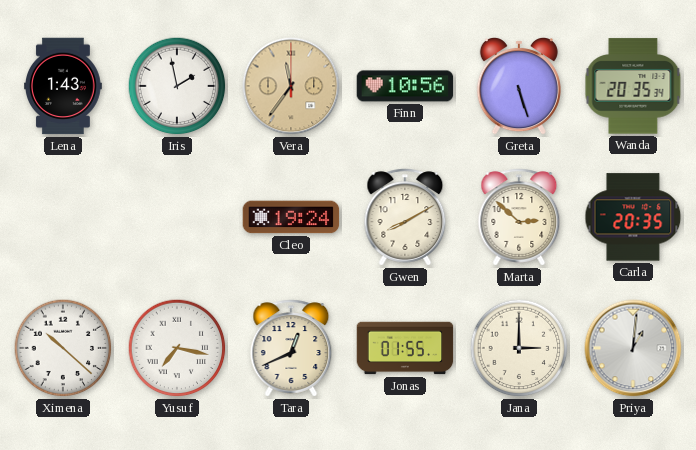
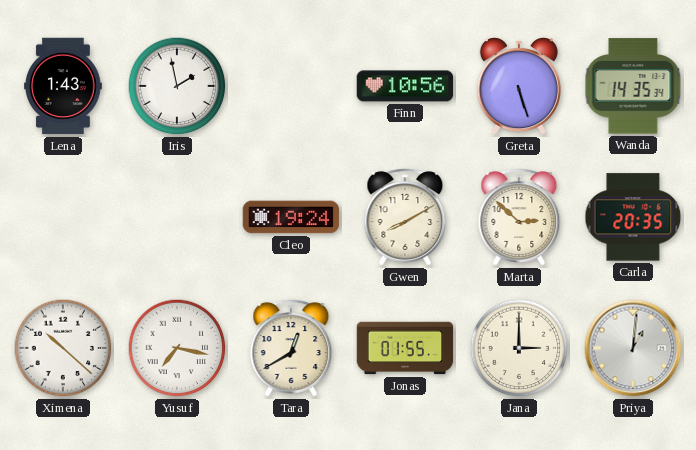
Vera: 11:36 -> none (291, 86)
Wanda: 20:35 -> 14:35 (633, 86)
Tara: 12:41 -> 12:40 (291, 348)
